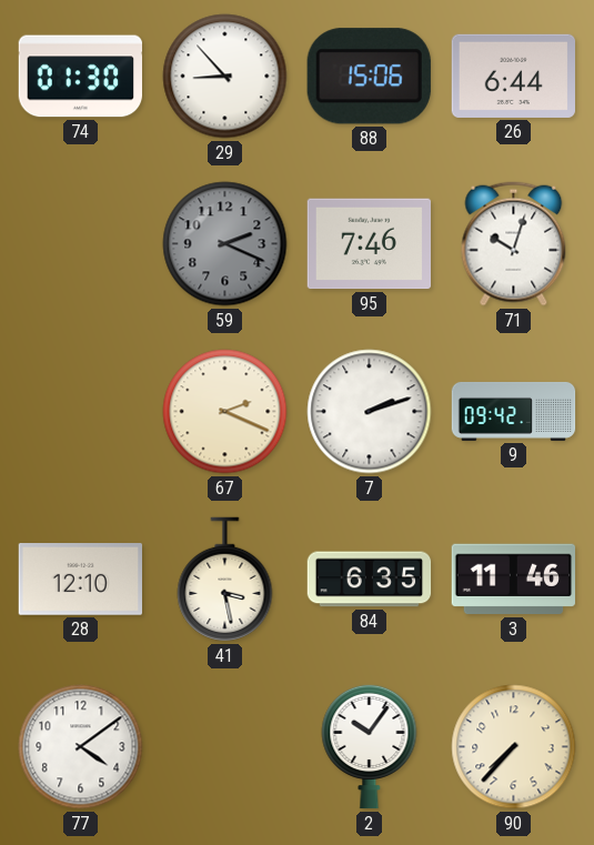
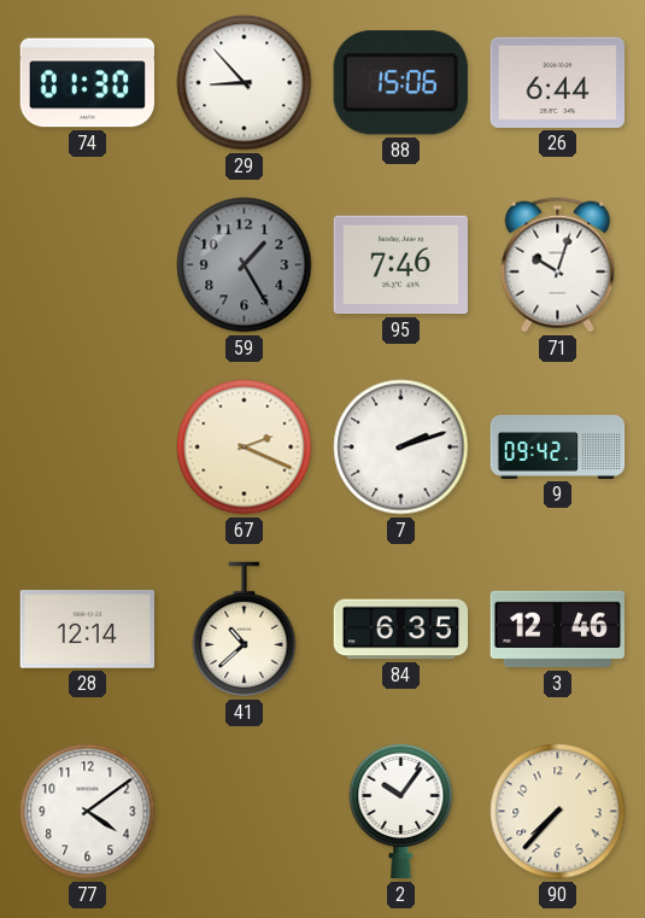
59: 2:19 -> 1:25 (245, 265)
28: 12:10 -> 12:14 (87, 630)
41: 3:28 -> 10:38 (245, 630)
3: 11:46 -> 12:46 (557, 630)
